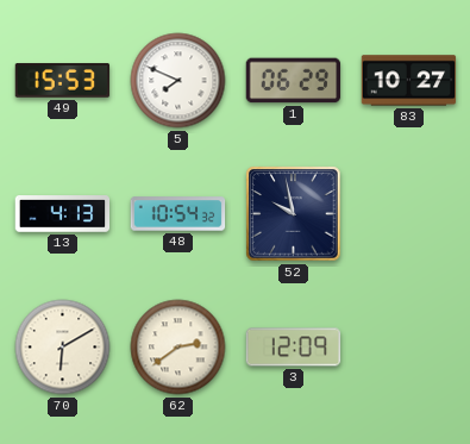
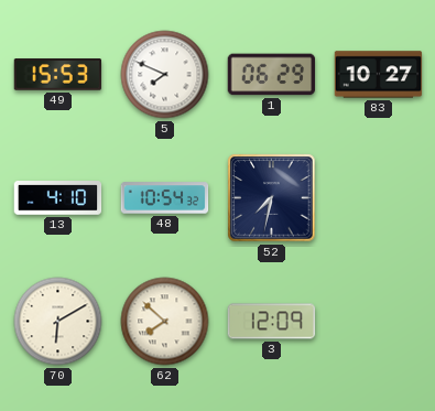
13: 4:13 -> 4:10 (58, 198)
52: 9:58 -> 7:32 (272, 198)
62: 2:39 -> 7:52 (165, 322)
